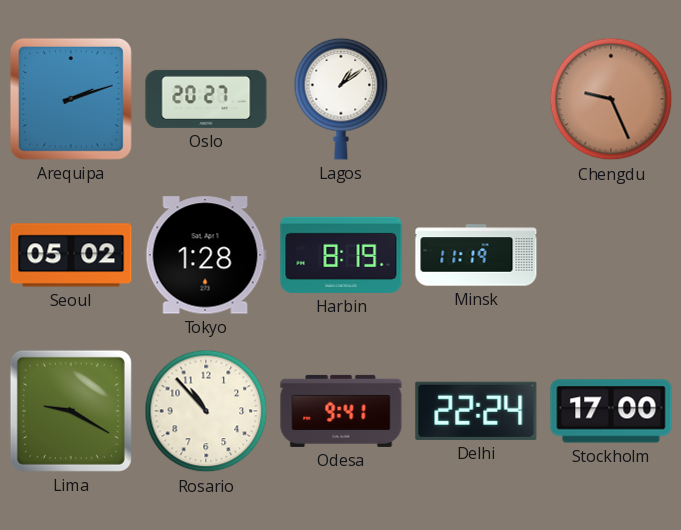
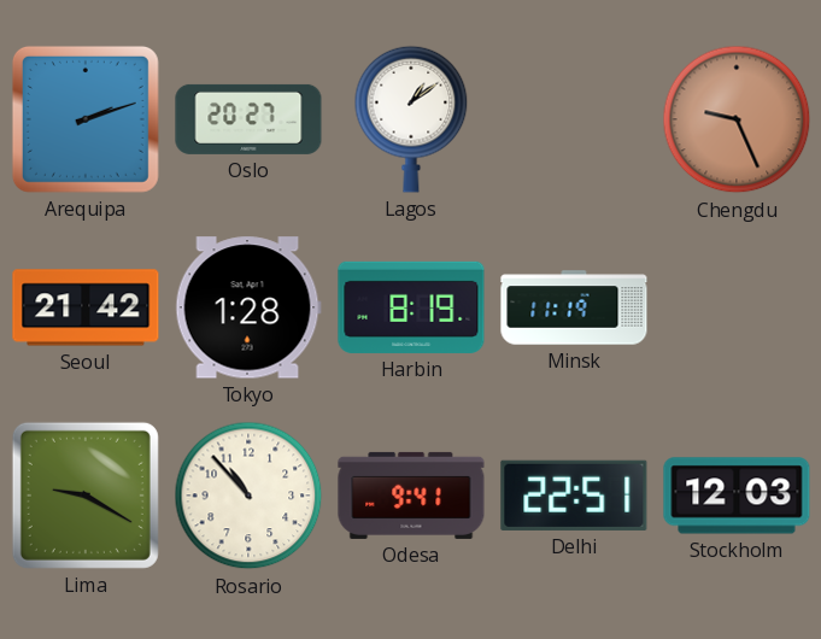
Seoul: 05:02 -> 21:42 (86, 307)
Delhi: 22:24 -> 22:51 (574, 496)
Stockholm: 17:00 -> 12:03 (737, 496)
